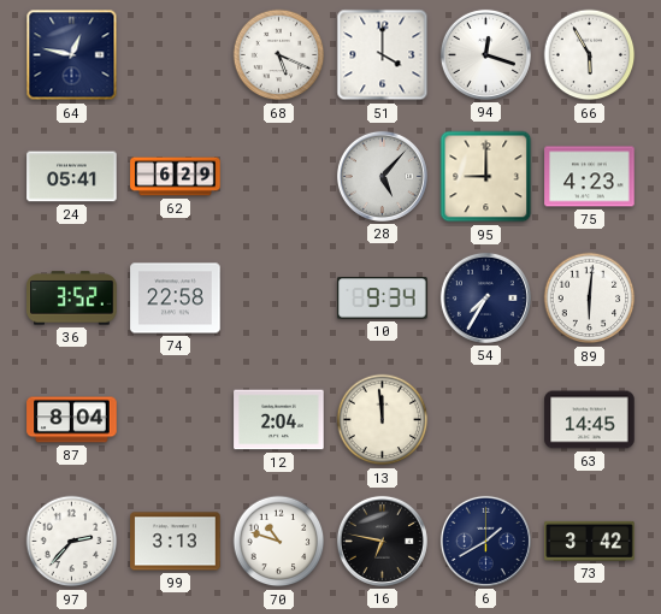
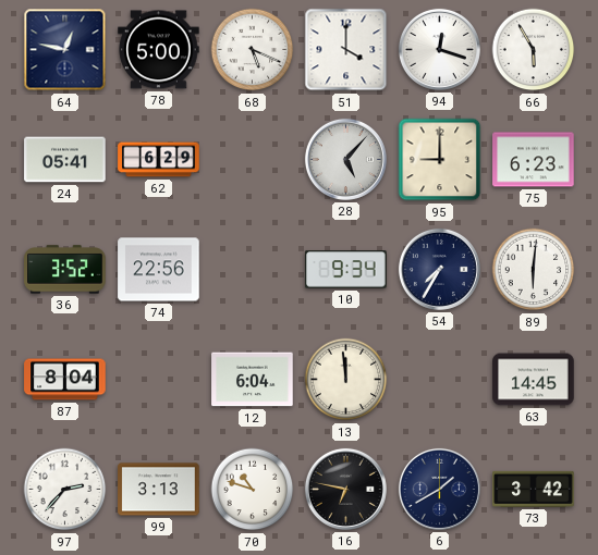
78: none -> 5:00 (159, 50)
75: 4:23 -> 6:23 (534, 160)
74: 22:58 -> 22:56 (159, 270)
12: 2:04 -> 6:04 (253, 380)
